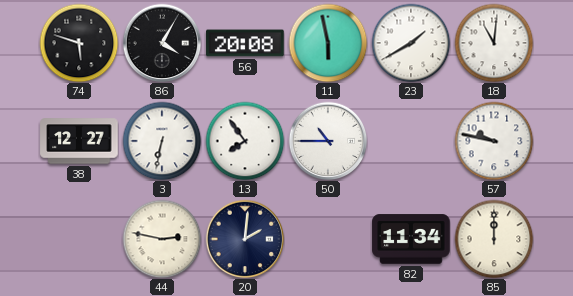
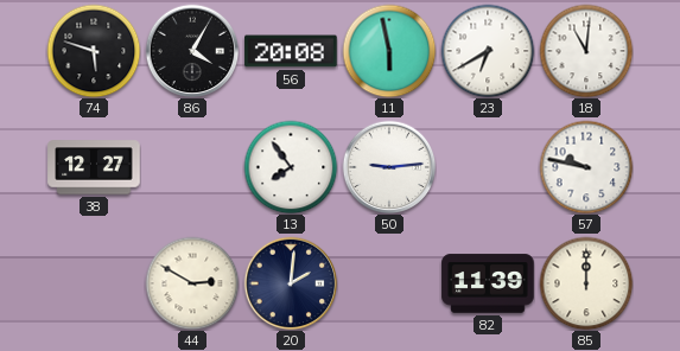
23: 1:40 -> 6:40 (488, 51)
3: 6:32 -> none (162, 141)
50: 10:45 -> 9:14 (389, 167)
44: 2:47 -> 2:50 (192, 283)
82: 11:34 -> 11:39 (488, 283)
